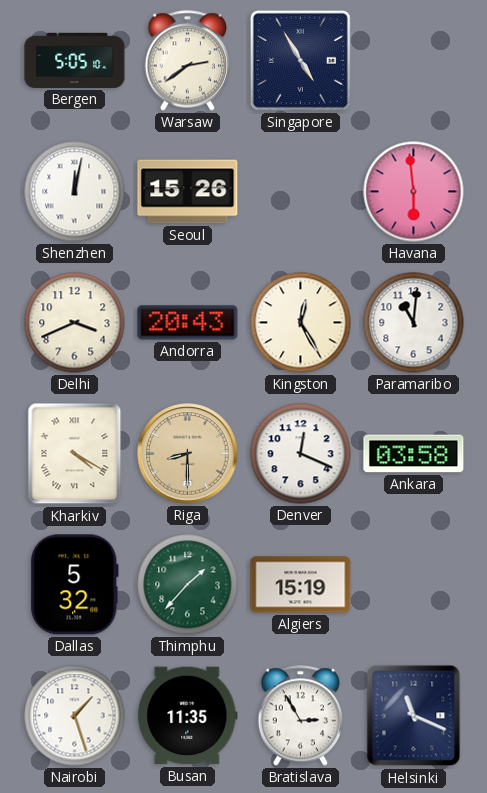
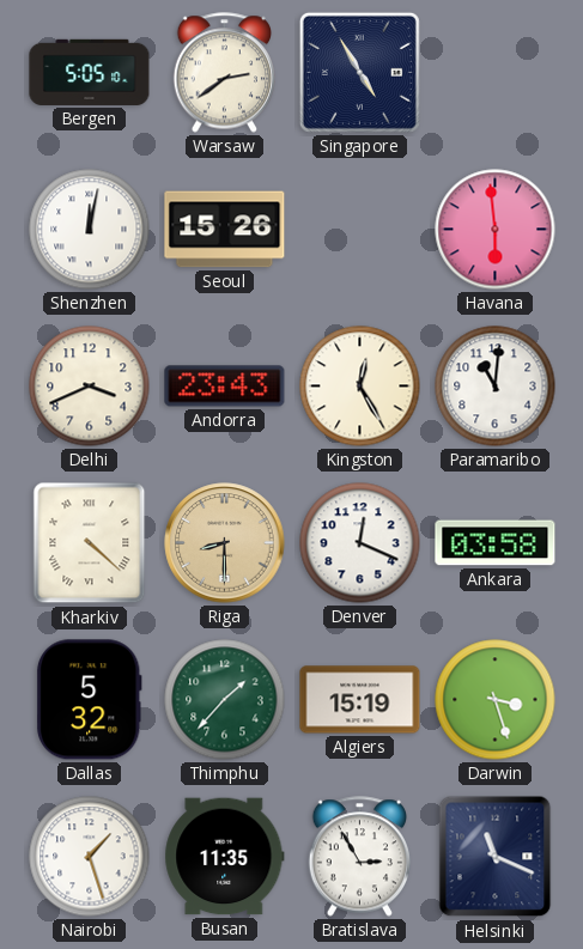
Andorra: 20:43 -> 23:43 (225, 387)
Kharkiv: 4:20 -> 4:22 (90, 543)
Darwin: none -> 3:27 (496, 700)
